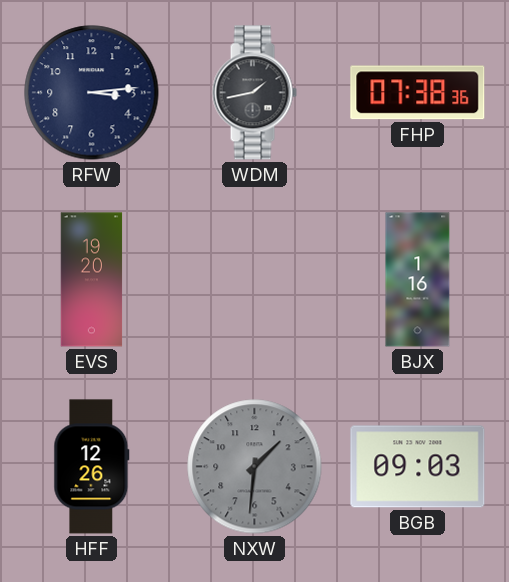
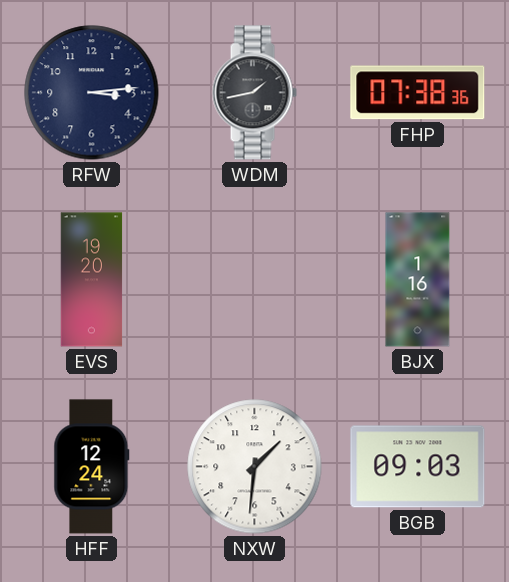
HFF: 12:26 -> 12:24 (92, 467)
NXW dial: grey -> white (255, 467)
